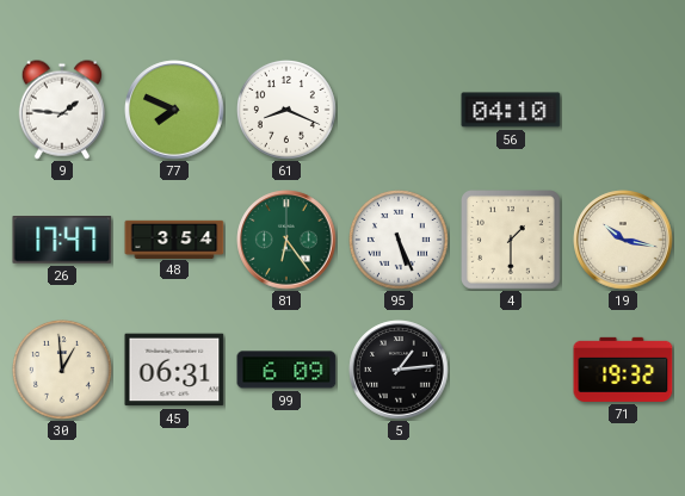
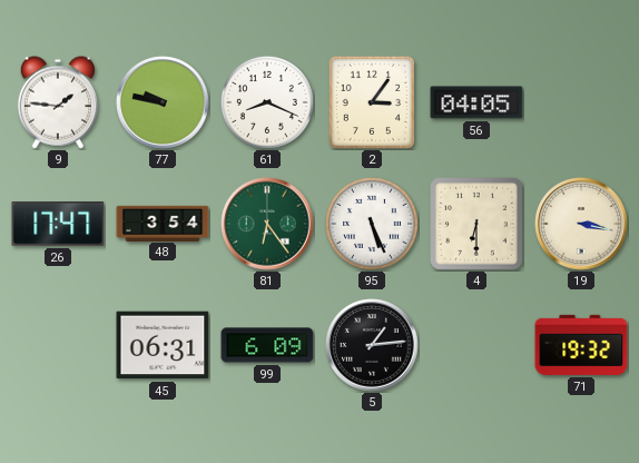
77: 7:49 -> 9:47 (163, 102)
2: none -> 3:06 (371, 102)
56: 04:10 -> 04:05 (476, 102)
4: 1:30 -> 6:30 (478, 225)
19: 10:17 -> 3:17 (581, 224)
30: 12:59 -> none (63, 371)
